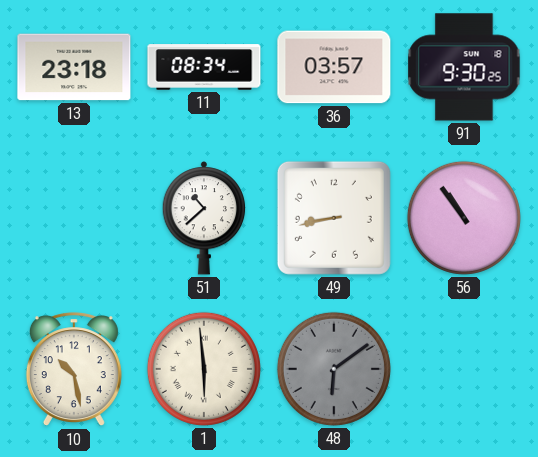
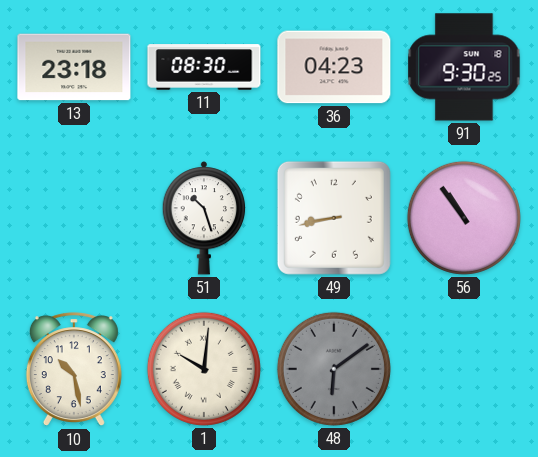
11: 08:34 -> 08:30 (204, 67)
36: 03:57 -> 04:23 (334, 67)
51: 10:38 -> 10:27 (204, 218)
1: 5:59 -> 10:01 (204, 369)
